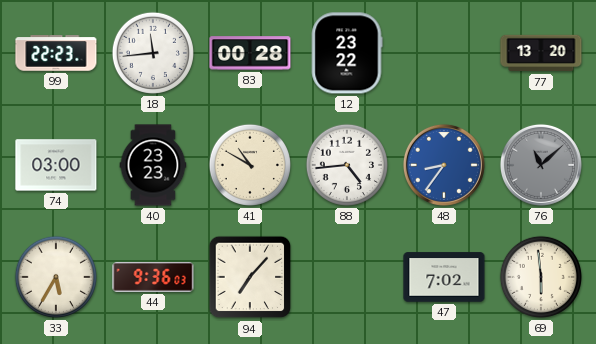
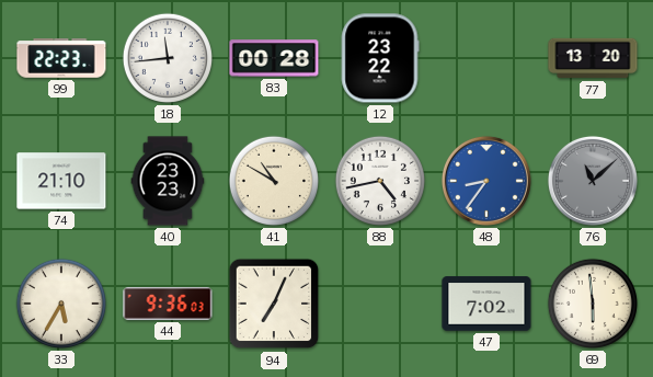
74: 03:00 -> 21:10 (61, 181)
88: 4:44 -> 4:43 (380, 181)
94: 7:07 -> 7:04 (274, 304)
